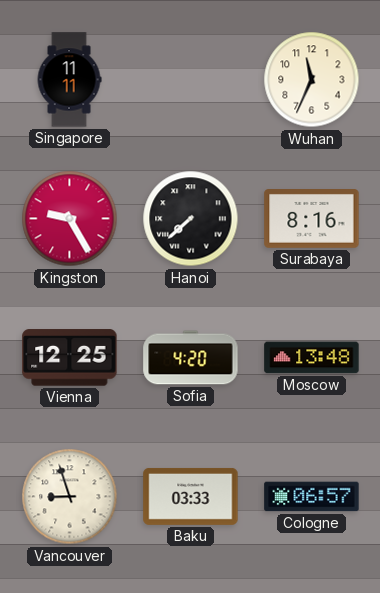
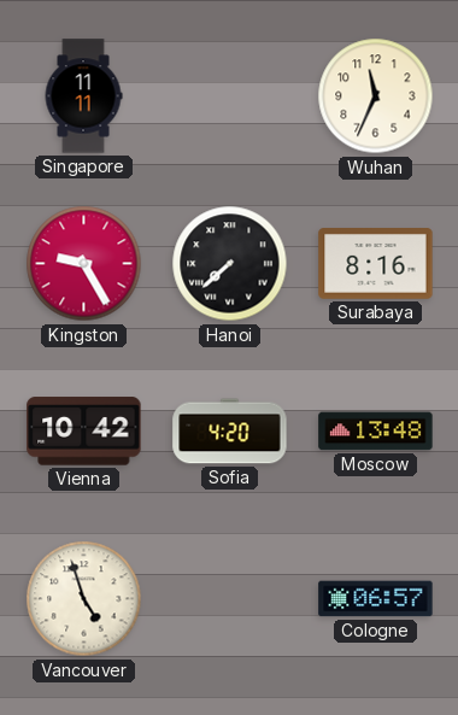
Vienna: 12:25 -> 10:42 (84, 432)
Vancouver: 8:57 -> 4:57 (84, 599)
Baku: 03:33 -> none (191, 496)
